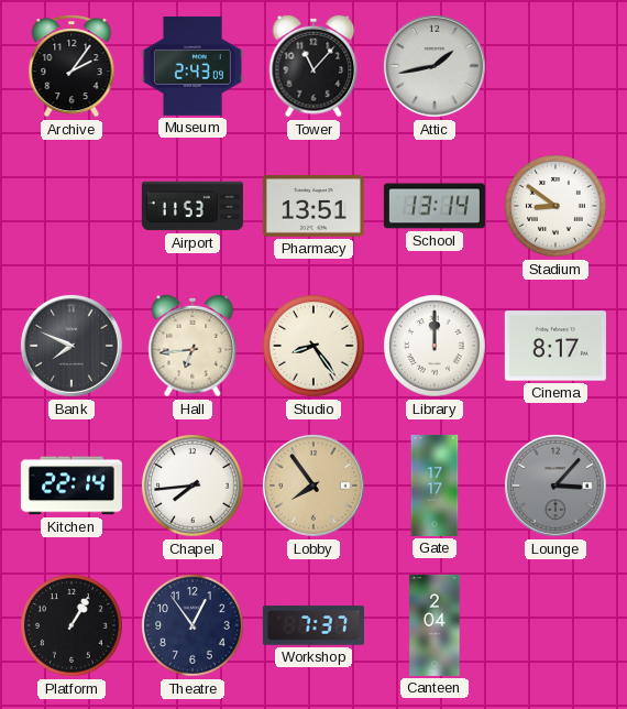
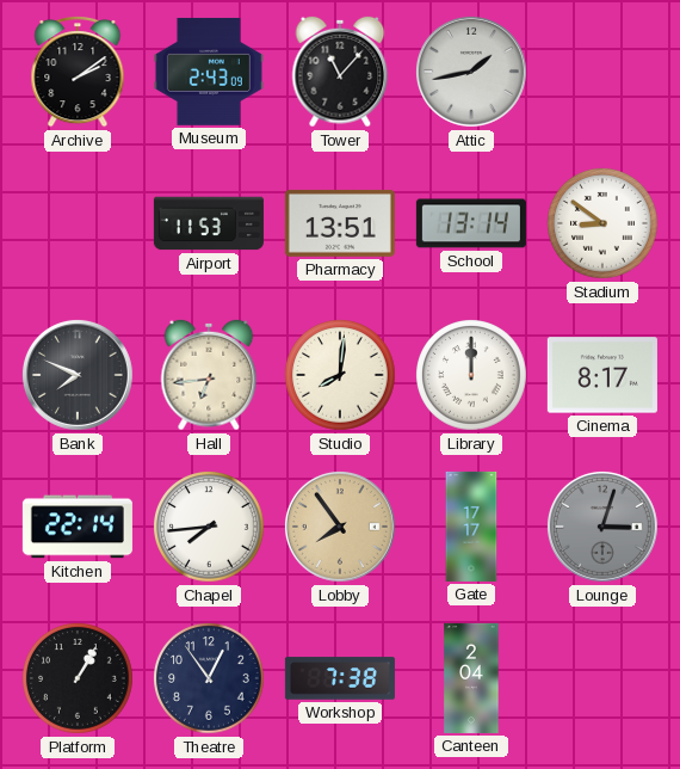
Archive: 2:06 -> 2:09 (78, 73)
Studio: 8:24 -> 8:01 (341, 376)
Lounge: 3:07 -> 3:03 (602, 527)
Workshop: 7:37 -> 7:38 (340, 678)
